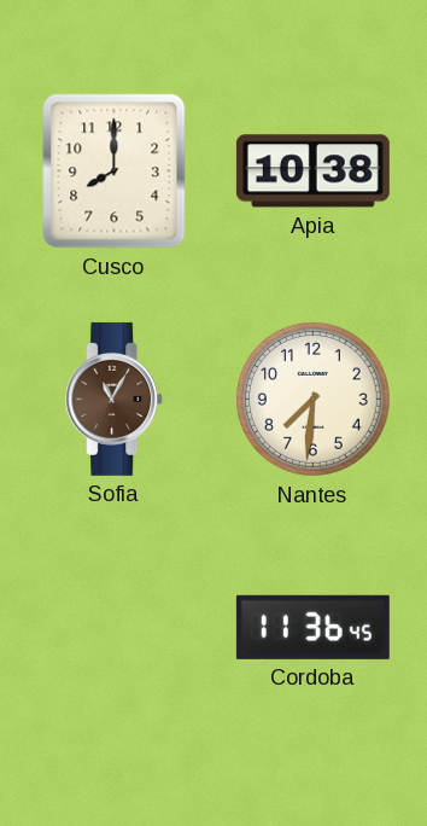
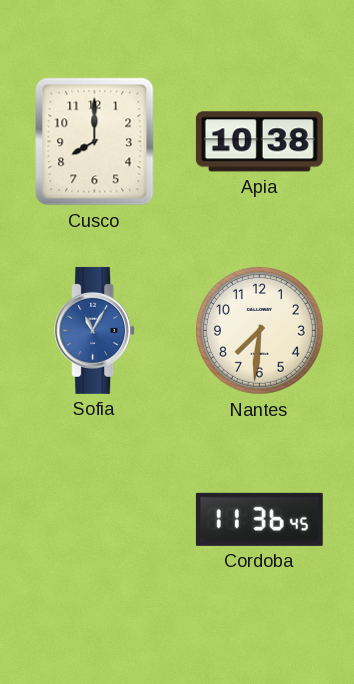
Sofia dial: brown -> blue (95, 330)
